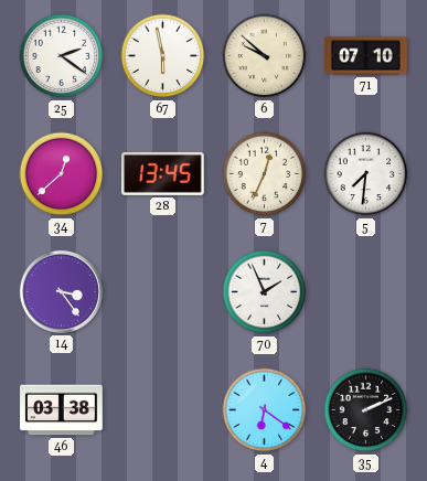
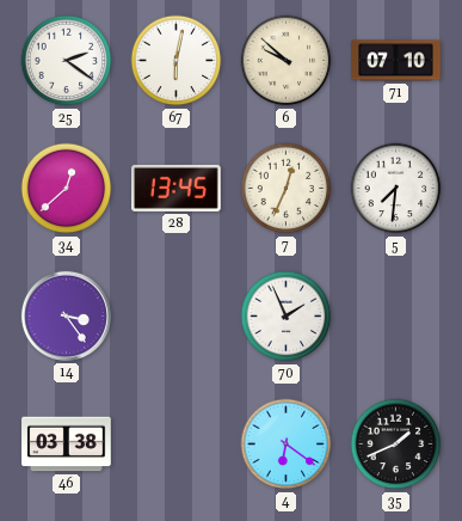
67: 5:58 -> 6:02 (177, 61)
35: 2:11 -> 1:41 (396, 445)
